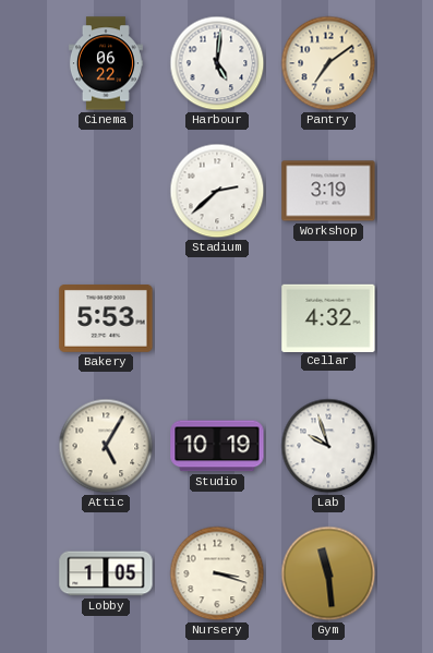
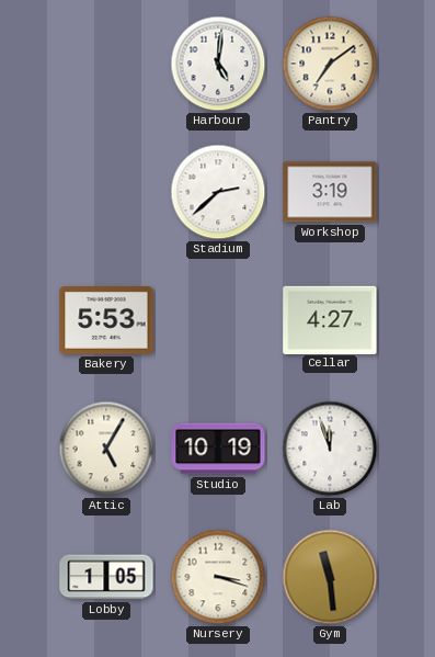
Cinema: 06:22 -> none (106, 63)
Cellar: 4:32 -> 4:27 (330, 319)
Lab: 9:57 -> 11:57 (330, 449)
